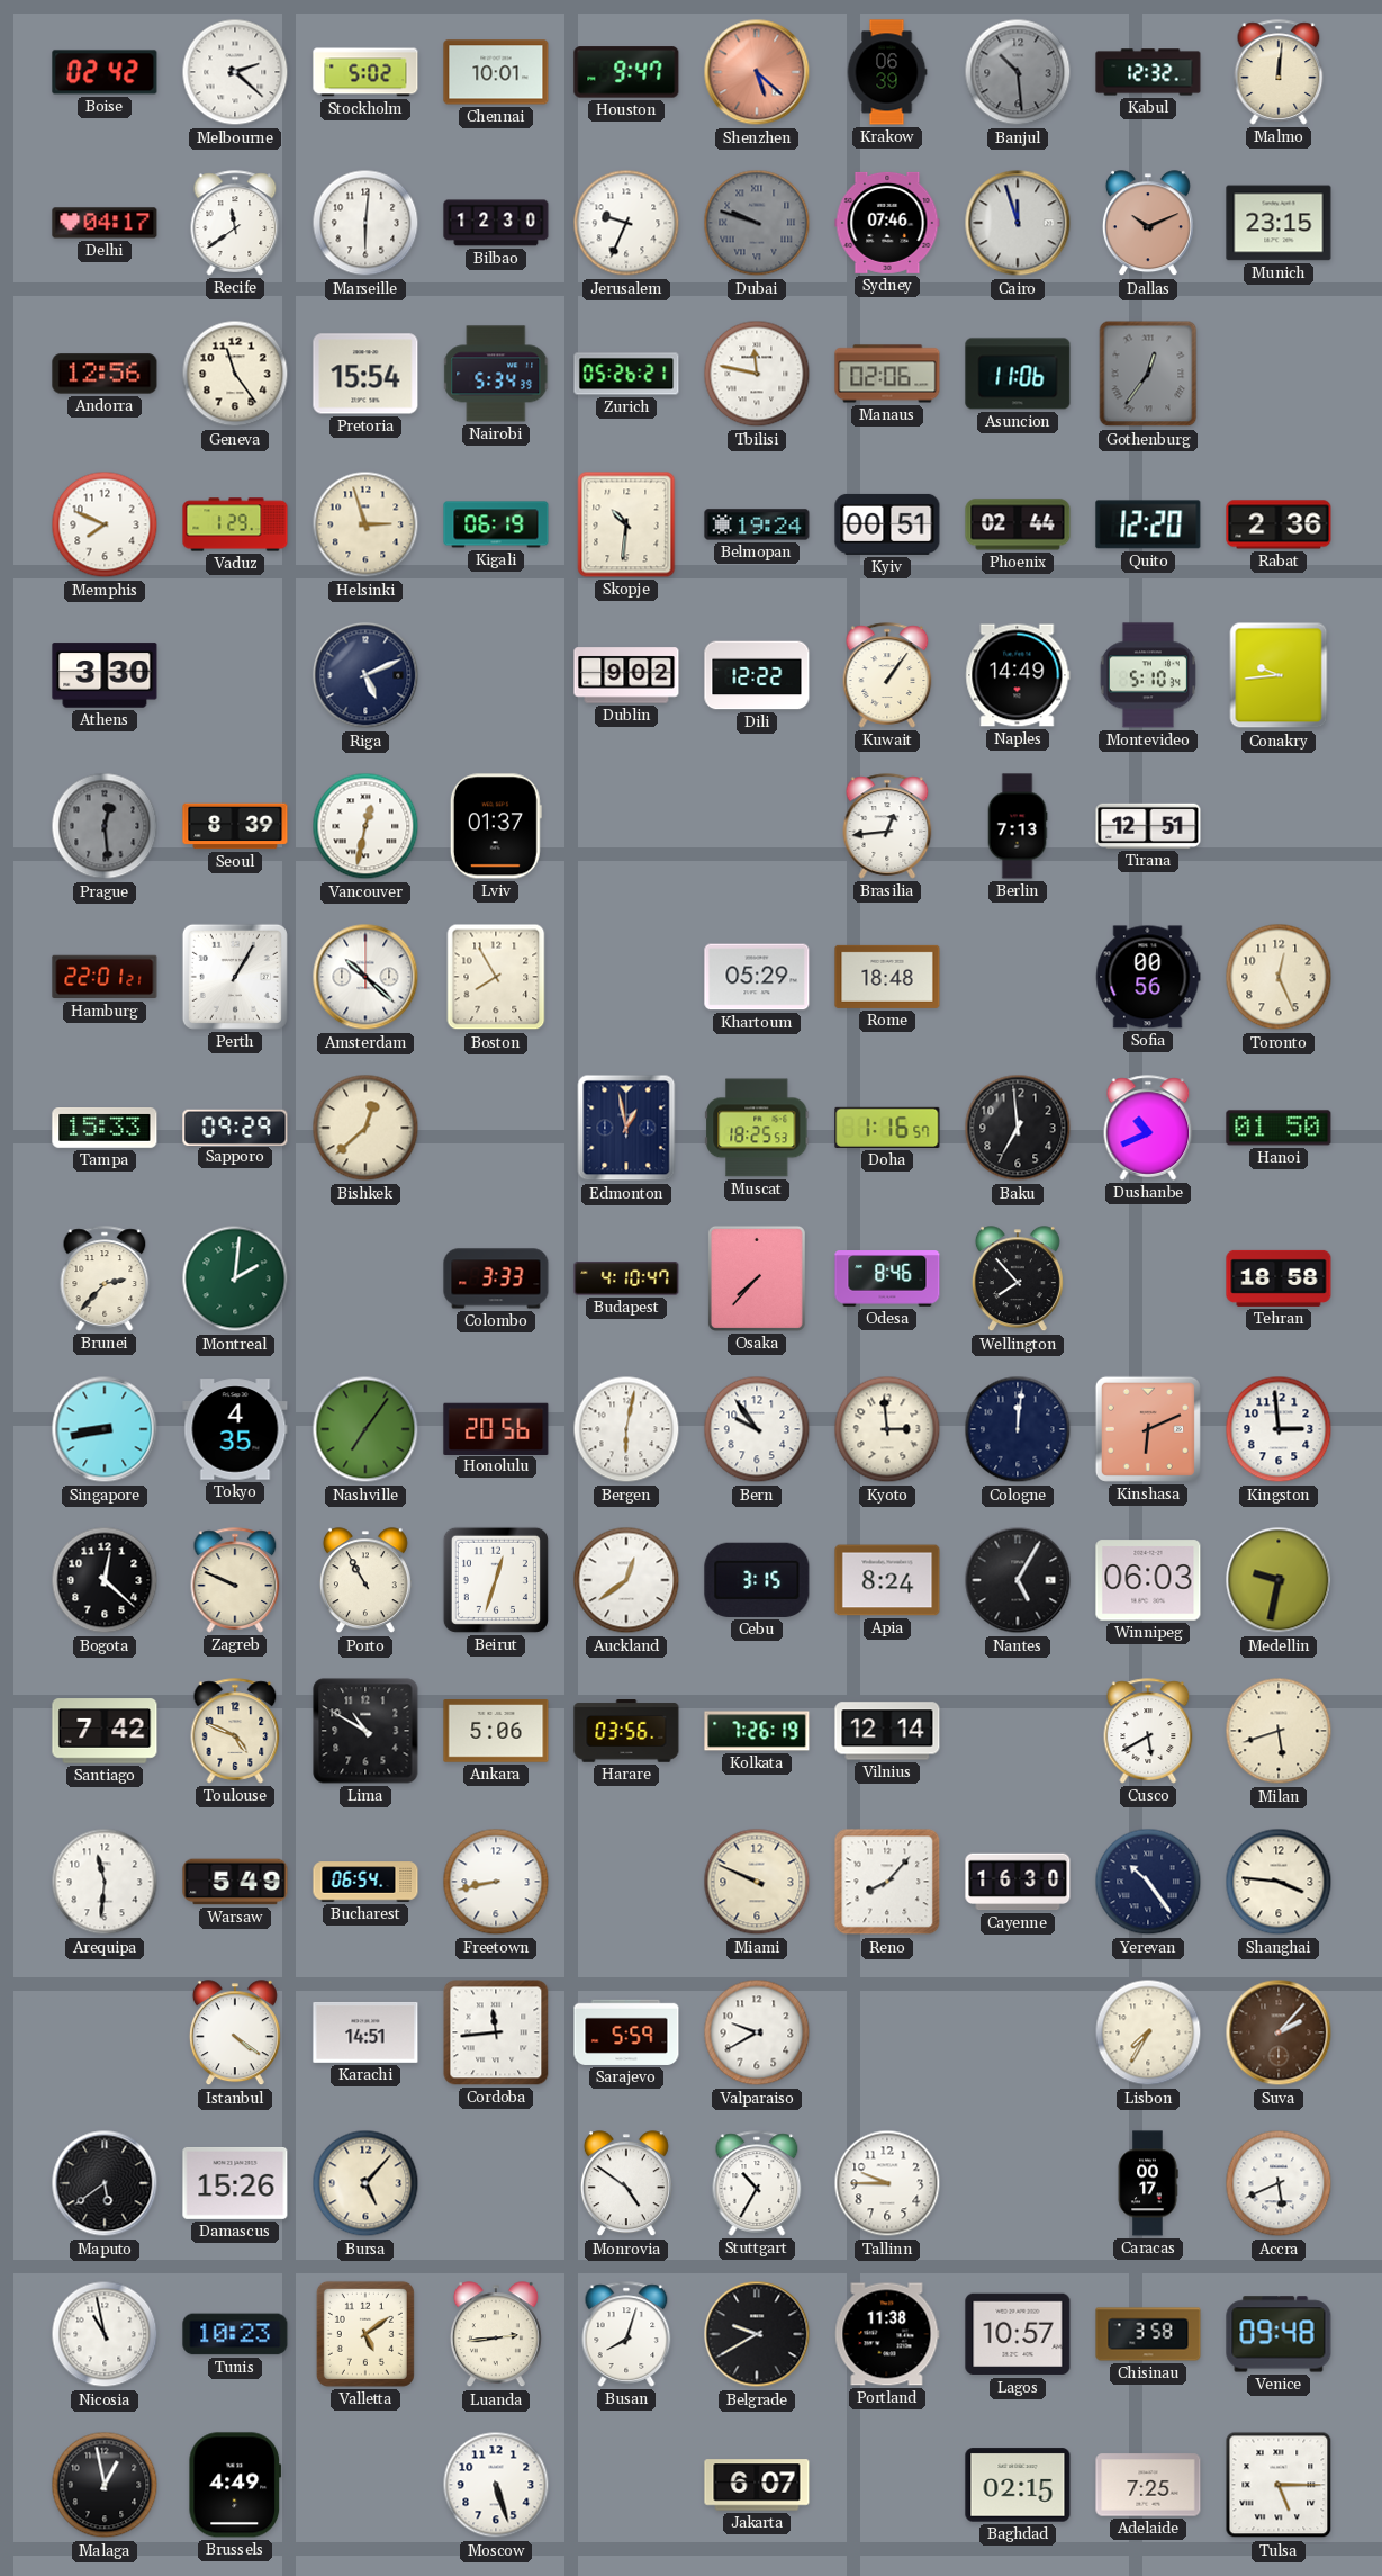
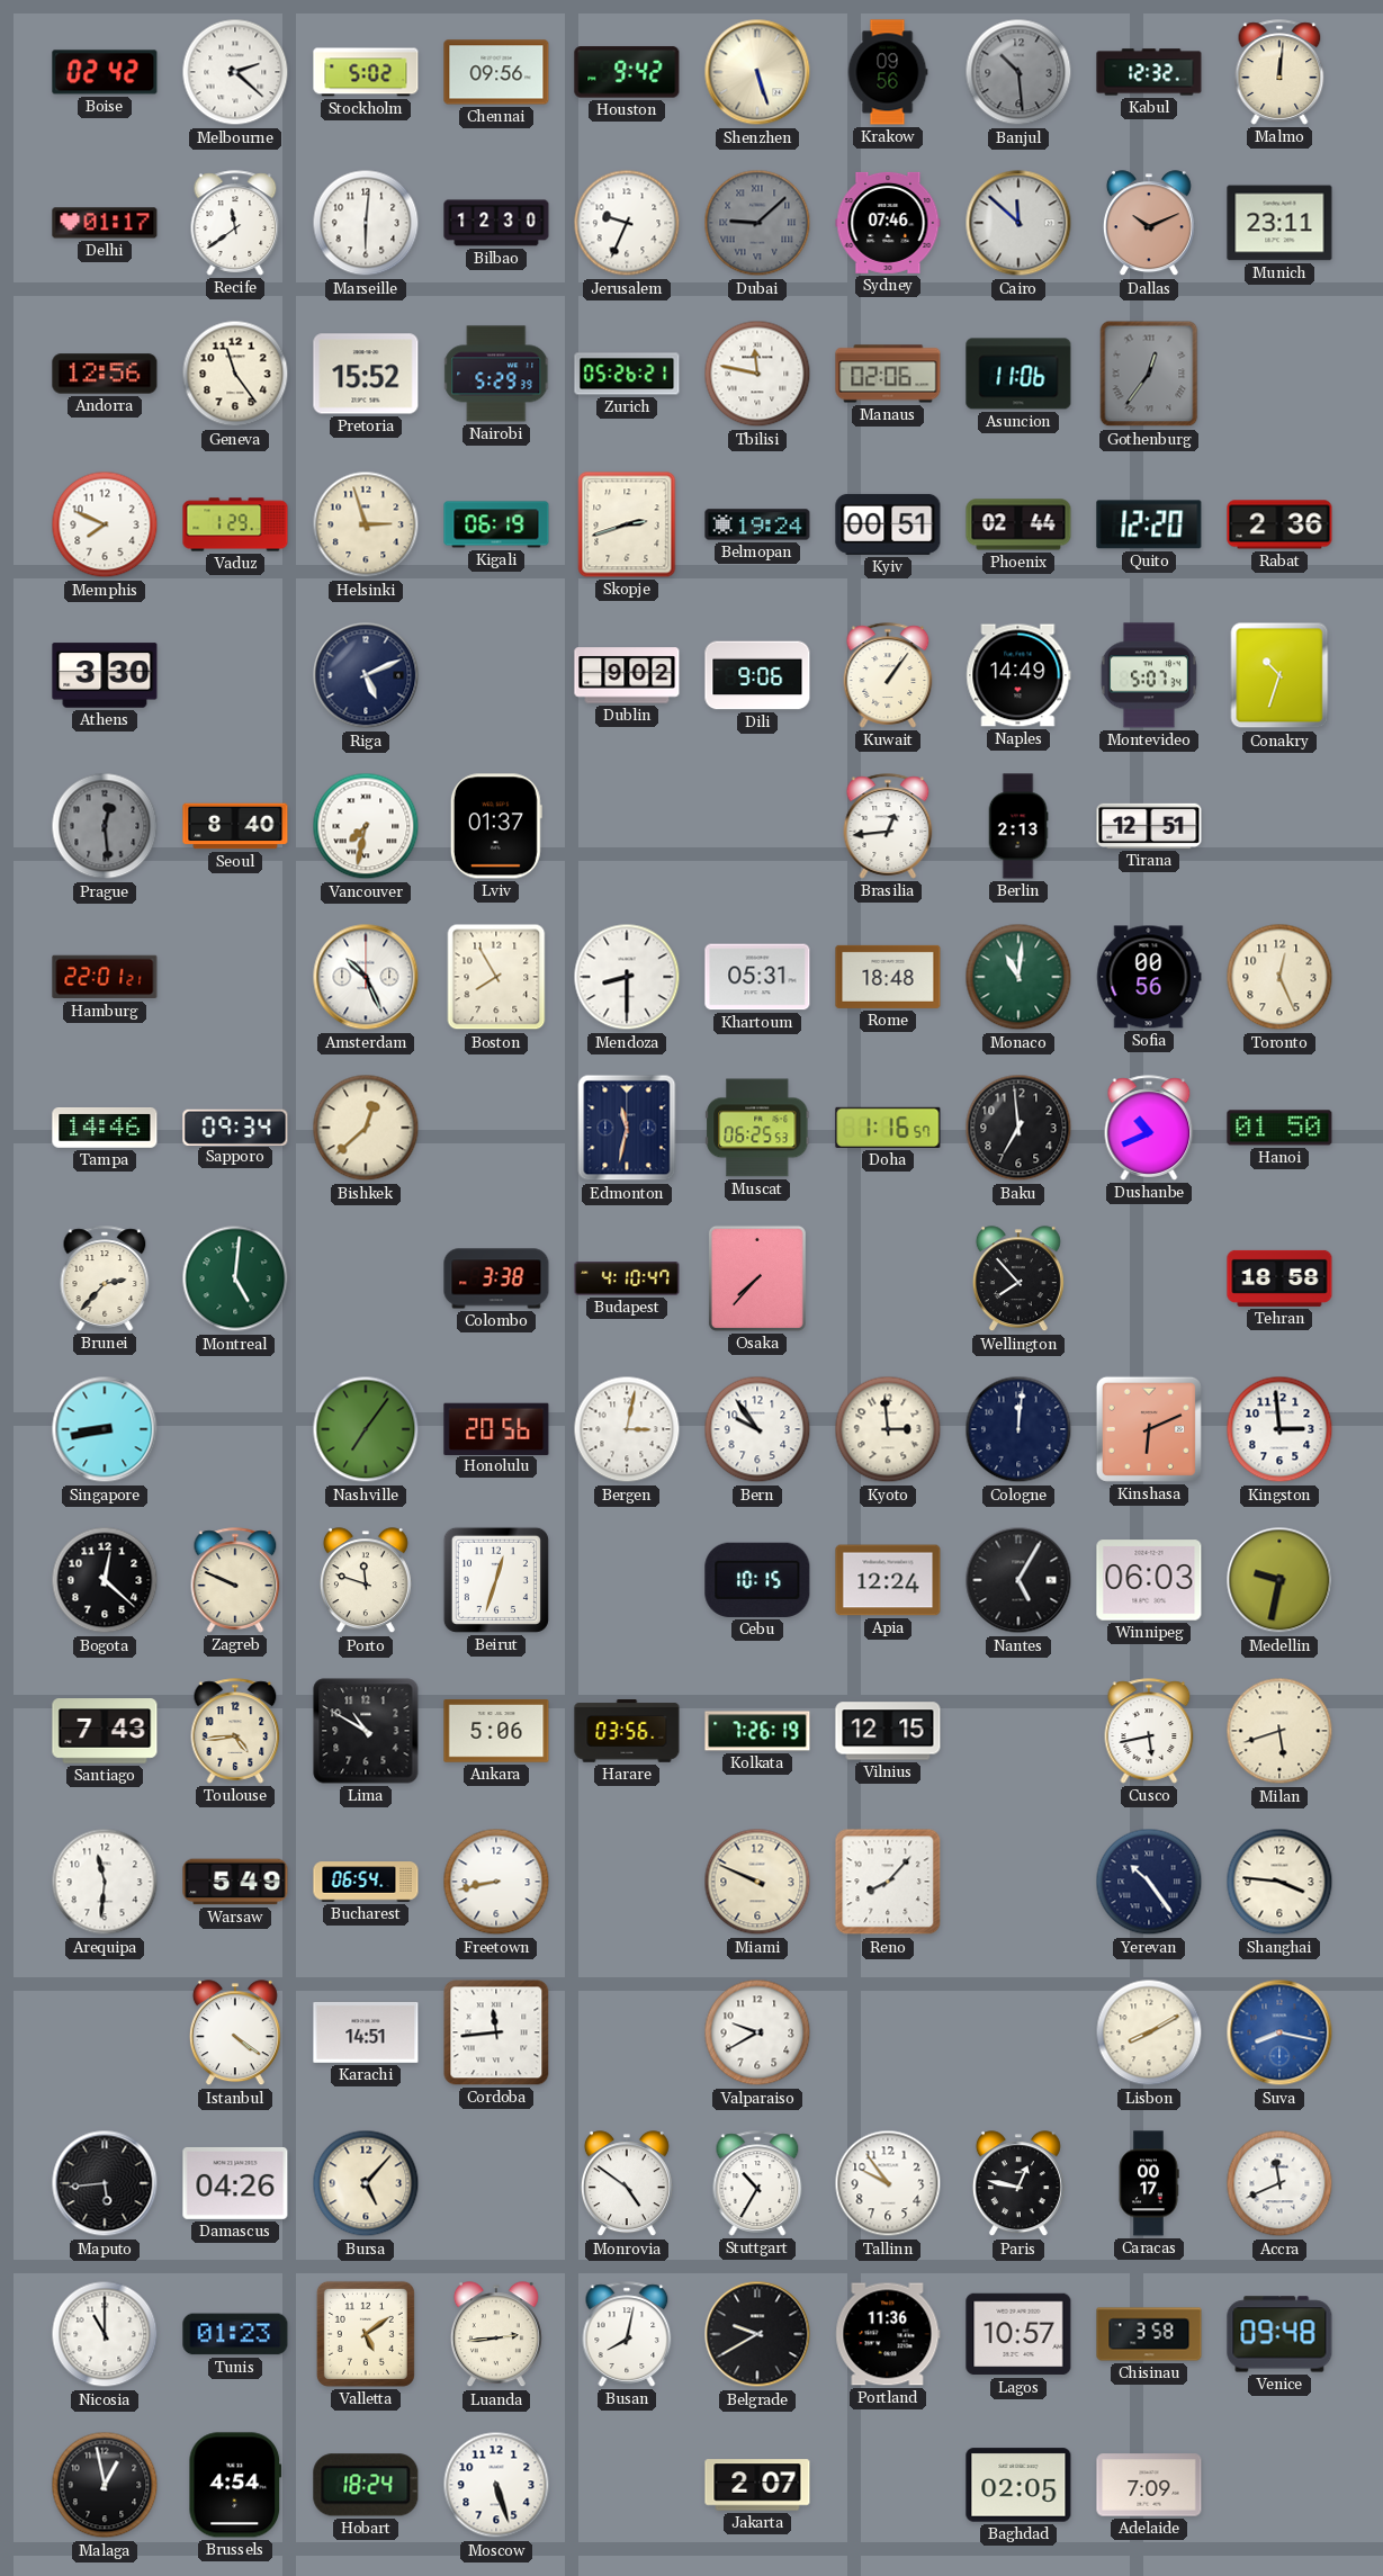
Chennai: 10:01 -> 09:56 (496, 72)
Houston: 9:47 -> 9:42 (627, 72)
Shenzhen: 5:22 -> 5:27 (757, 72)
Shenzhen dial: salmon -> cream (757, 72)
Krakow: 06:39 -> 09:56 (888, 72)
Delhi: 04:17 -> 01:17 (105, 223)
Dubai: 9:48 -> 9:08 (757, 223)
Cairo: 11:57 -> 11:52 (1018, 223)
Munich: 23:15 -> 23:11 (1279, 223)
Pretoria: 15:54 -> 15:52 (366, 374)
Nairobi: 5:34 -> 5:29 (497, 374)
Skopje: 10:31 -> 2:42 (627, 524)
Dili: 12:22 -> 9:06 (757, 675)
Montevideo: 5:10 -> 5:07 (1149, 675)
Conakry: 9:44 -> 10:33 (1279, 675)
Seoul: 8:39 -> 8:40 (235, 826)
Vancouver: 12:32 -> 7:32 (366, 826)
Berlin: 7:13 -> 2:13 (1018, 826)
Perth: 1:05 -> none (235, 977)
Amsterdam: 10:22 -> 10:26 (366, 977)
Mendoza: none -> 8:30 (627, 977)
Khartoum: 05:29 -> 05:31 (757, 977)
Monaco: none -> 11:01 (1018, 977)
Tampa: 15:33 -> 14:46 (105, 1129)
Sapporo: 09:29 -> 09:34 (235, 1127)
Edmonton: 12:58 -> 11:32 (627, 1128)
Muscat: 18:25 -> 06:25 (757, 1128)
Montreal: 2:01 -> 5:01 (235, 1278)
Colombo: 3:33 -> 3:38 (496, 1278)
Odesa: 8:46 -> none (887, 1278)
Tokyo: 4:35 -> none (235, 1429)
Bergen: 6:02 -> 3:02 (627, 1429)
Porto: 10:55 -> 11:48 (366, 1581)
Auckland: 12:39 -> none (626, 1580)
Cebu: 3:15 -> 10:15 (757, 1580)
Apia: 8:24 -> 12:24 (888, 1580)
Santiago: 7:42 -> 7:43 (105, 1731)
Toulouse: 4:49 -> 4:44 (235, 1731)
Vilnius: 12:14 -> 12:15 (888, 1731)
Cusco: 5:40 -> 5:43 (1149, 1731)
Cayenne: 16:30 -> none (1018, 1882)
Sarajevo: 5:59 -> none (626, 2032)
Lisbon: 7:35 -> 8:10 (1149, 2032)
Suva: 2:07 -> 8:17 (1279, 2032)
Suva dial: brown -> blue (1279, 2032)
Maputo: 5:39 -> 5:44 (105, 2183)
Damascus: 15:26 -> 04:26 (235, 2183)
Tallinn: 9:45 -> 9:54 (888, 2183)
Paris: none -> 12:47 (1018, 2184)
Accra: 5:41 -> 11:41 (1279, 2183)
Nicosia: 10:58 -> 11:00 (105, 2334)
Tunis: 10:23 -> 01:23 (235, 2334)
Busan: 8:03 -> 8:02 (627, 2334)
Portland: 11:38 -> 11:36 (888, 2334)
Brussels: 4:49 -> 4:54 (235, 2485)
Hobart: none -> 18:24 (366, 2485)
Jakarta: 6:07 -> 2:07 (757, 2485)
Baghdad: 02:15 -> 02:05 (1018, 2485)
Adelaide: 7:25 -> 7:09 (1149, 2485)
Tulsa: 5:15 -> none (1279, 2485)
